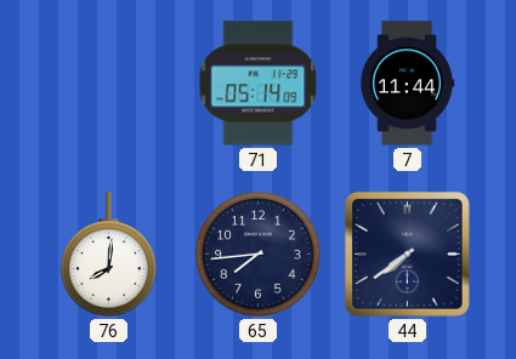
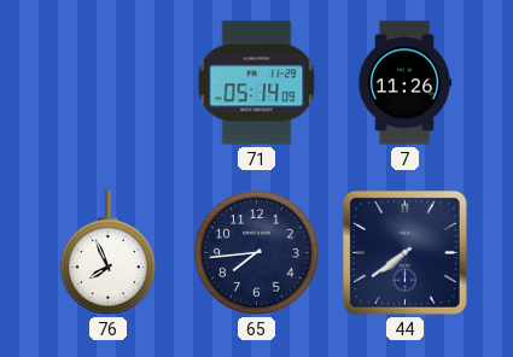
7: 11:44 -> 11:26 (404, 83)
76: 8:01 -> 7:56 (109, 253)
